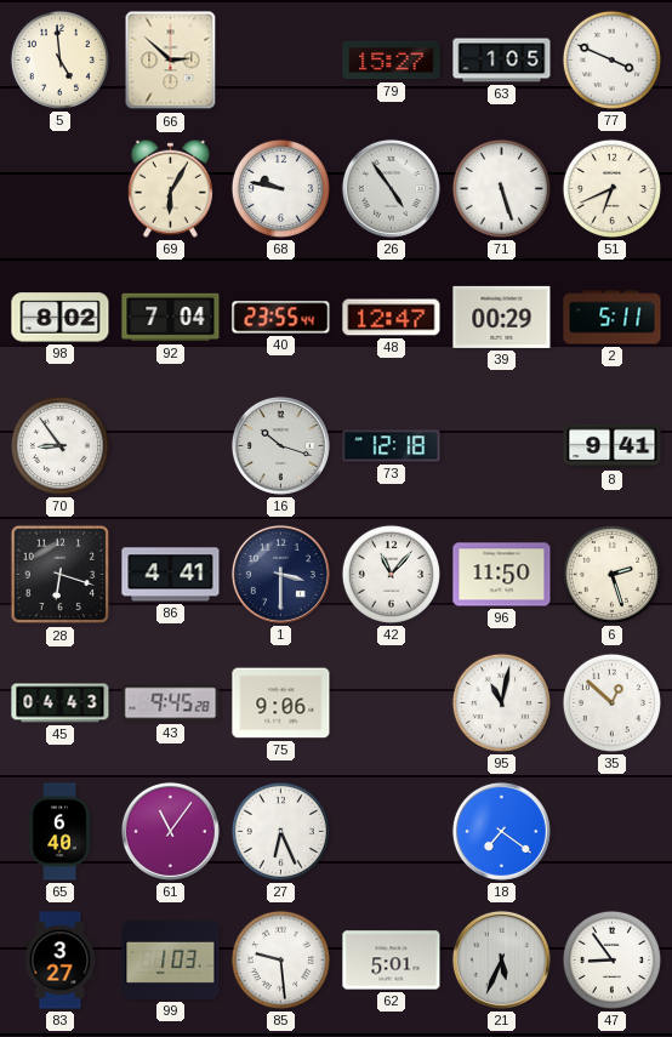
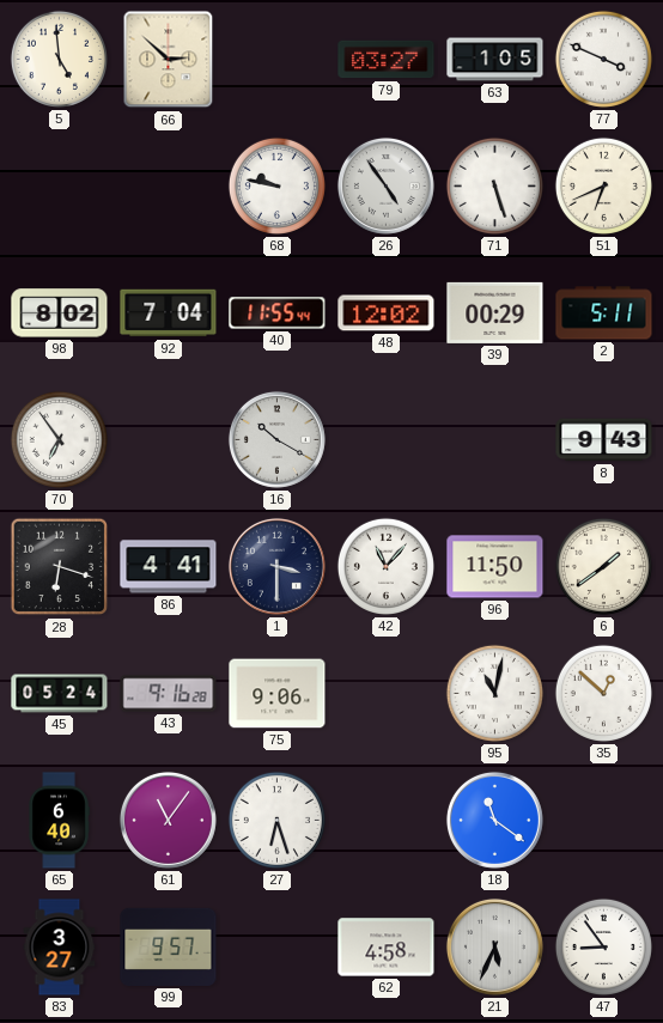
79: 15:27 -> 03:27 (387, 60)
69: 6:05 -> none (170, 188)
40: 23:55 -> 11:55 (278, 313)
48: 12:47 -> 12:02 (387, 313)
70: 8:54 -> 6:54 (59, 439)
16: 10:18 -> 10:20 (276, 439)
73: 12:18 -> none (392, 446)
8: 9:41 -> 9:43 (604, 440)
6: 2:27 -> 1:39 (603, 566)
45: 04:43 -> 05:24 (60, 694)
43: 9:45 -> 9:16 (169, 694)
27: 6:26 -> 6:27 (276, 820)
18: 7:21 -> 11:21 (494, 820)
99: 1:03 -> 9:57 (169, 946)
85: 9:29 -> none (280, 959)
62: 5:01 -> 4:58 (387, 948)
